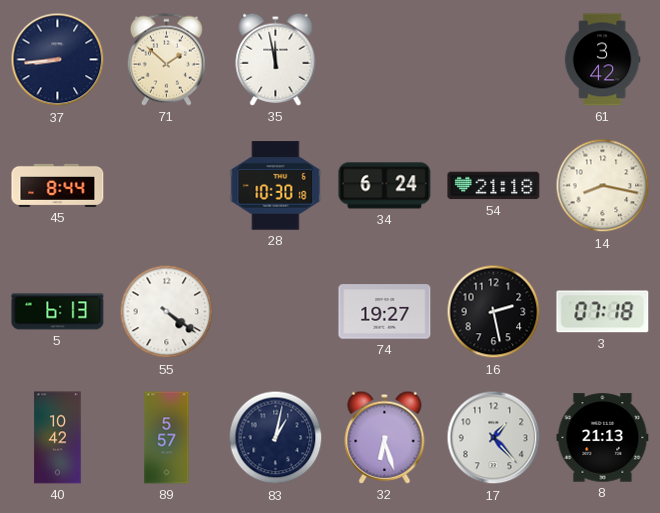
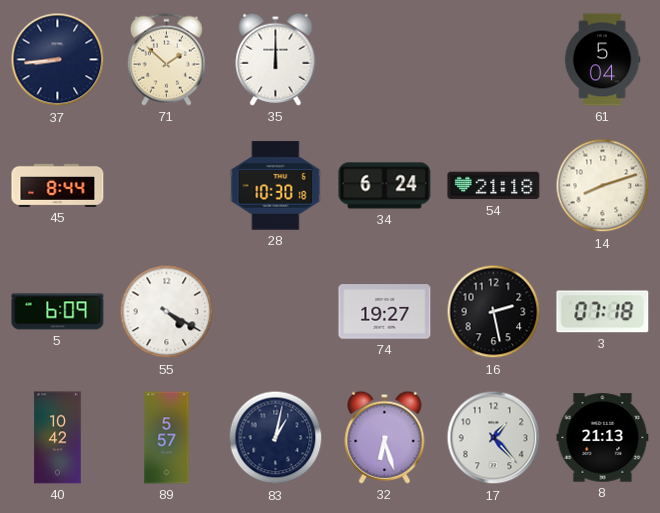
35: 11:58 -> 12:00 (276, 59)
61: 3:42 -> 5:04 (602, 60)
14: 8:17 -> 8:12 (603, 186)
5: 6:13 -> 6:09 (58, 312)
55: 4:21 -> 4:20 (167, 312)
